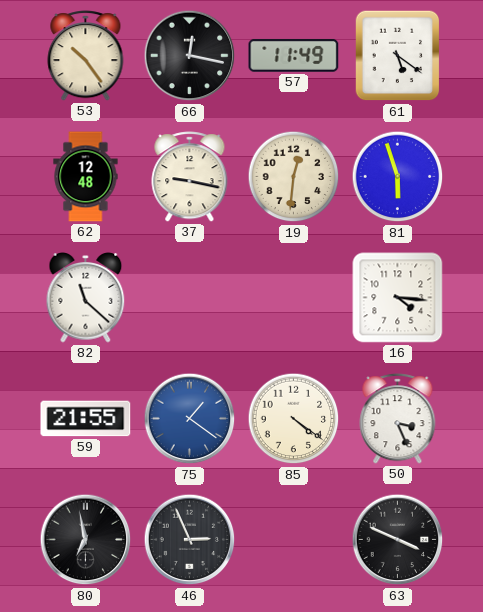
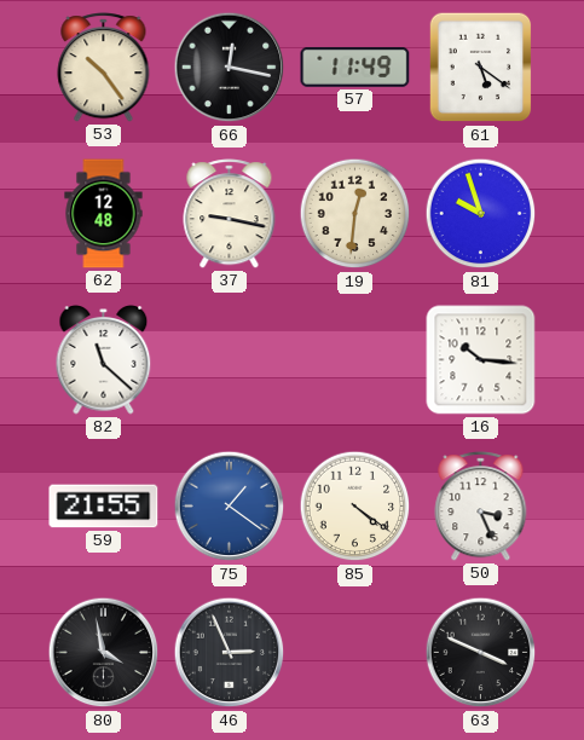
81: 5:57 -> 9:57 (481, 214)
16: 4:16 -> 10:16 (481, 360)
80: 6:58 -> 3:58 (104, 653)
